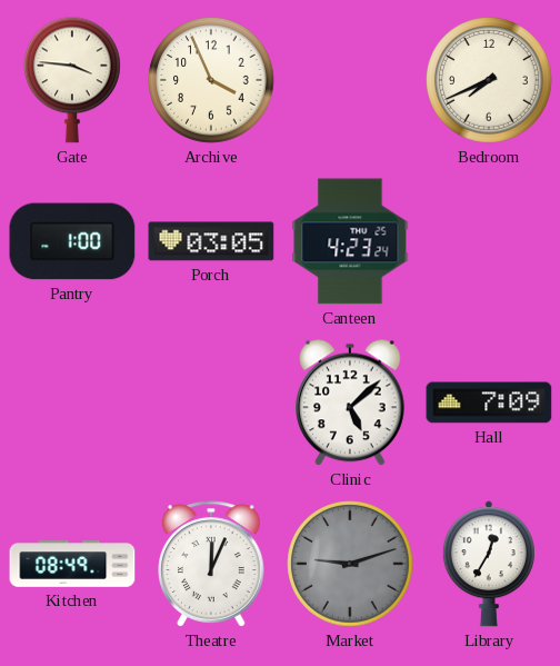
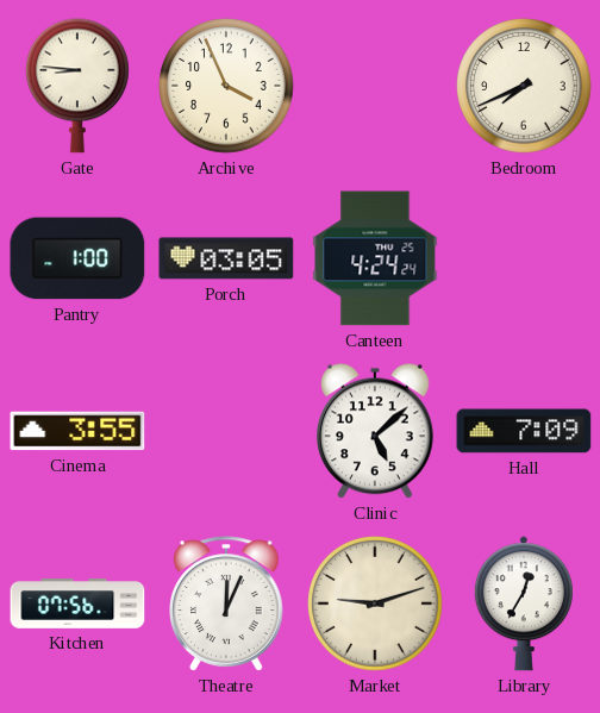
Gate: 3:46 -> 8:46 (79, 86)
Canteen: 4:23 -> 4:24 (375, 258)
Cinema: none -> 3:55 (77, 431)
Kitchen: 08:49 -> 07:56 (77, 603)
Market dial: grey -> cream (375, 603)
